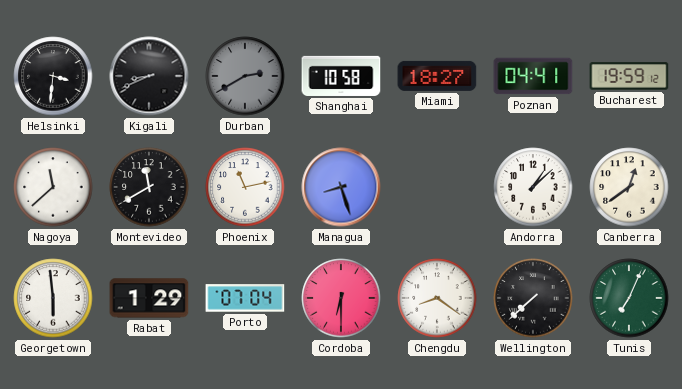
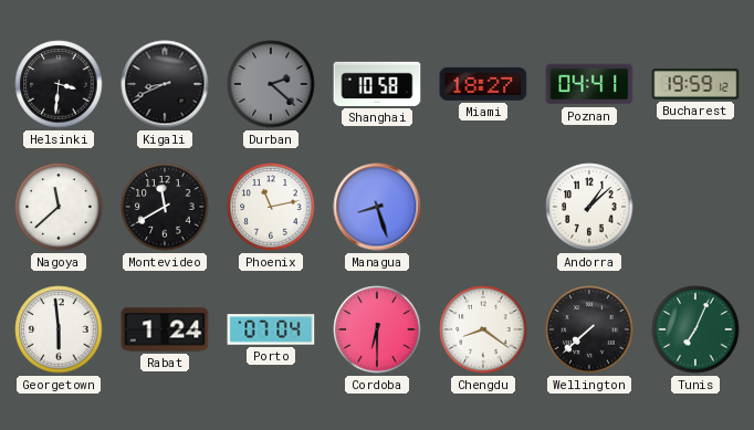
Durban: 2:40 -> 2:22 (271, 84)
Canberra: 12:39 -> none (629, 187)
Rabat: 1:29 -> 1:24 (165, 329)
